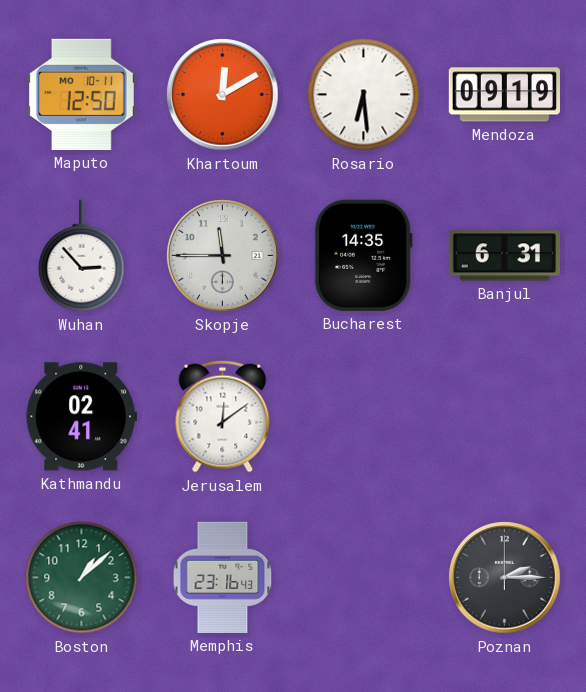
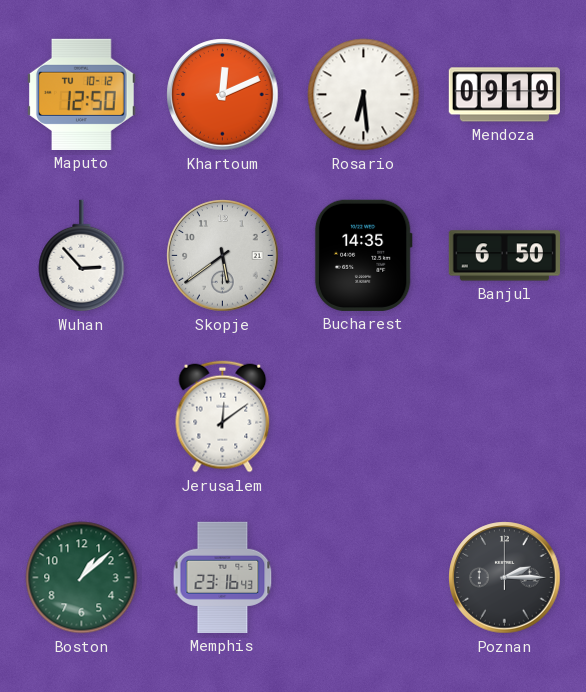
Maputo date: MO 10-11 -> TU 10-12 (82, 94)
Khartoum: 12:10 -> 12:11 (223, 95)
Skopje: 11:45 -> 5:39 (223, 256)
Banjul: 6:31 -> 6:50 (504, 256)
Kathmandu: 02:41 -> none (81, 417)
